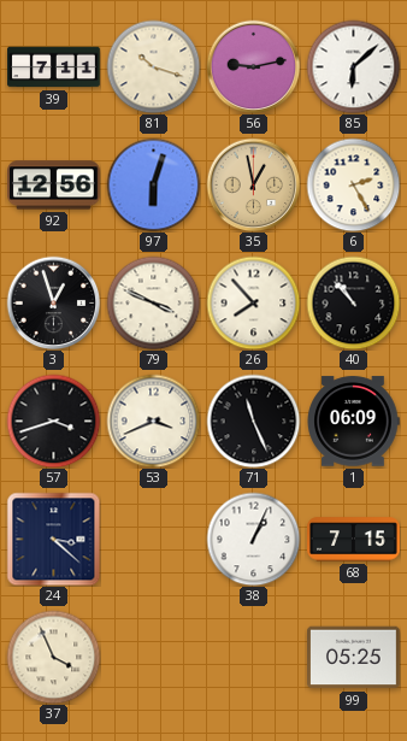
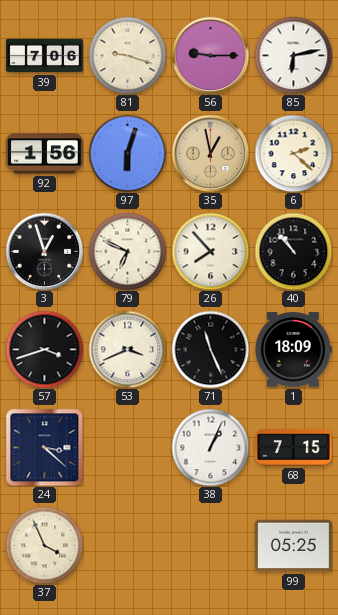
39: 7:11 -> 7:06 (45, 56)
81: 10:18 -> 9:18 (127, 55)
56: 9:13 -> 9:15 (210, 55)
85: 6:08 -> 6:13 (293, 55)
92: 12:56 -> 1:56 (45, 154)
6: 2:25 -> 2:22 (293, 153)
79: 3:49 -> 6:49 (127, 251)
1: 06:09 -> 18:09 (293, 350)
